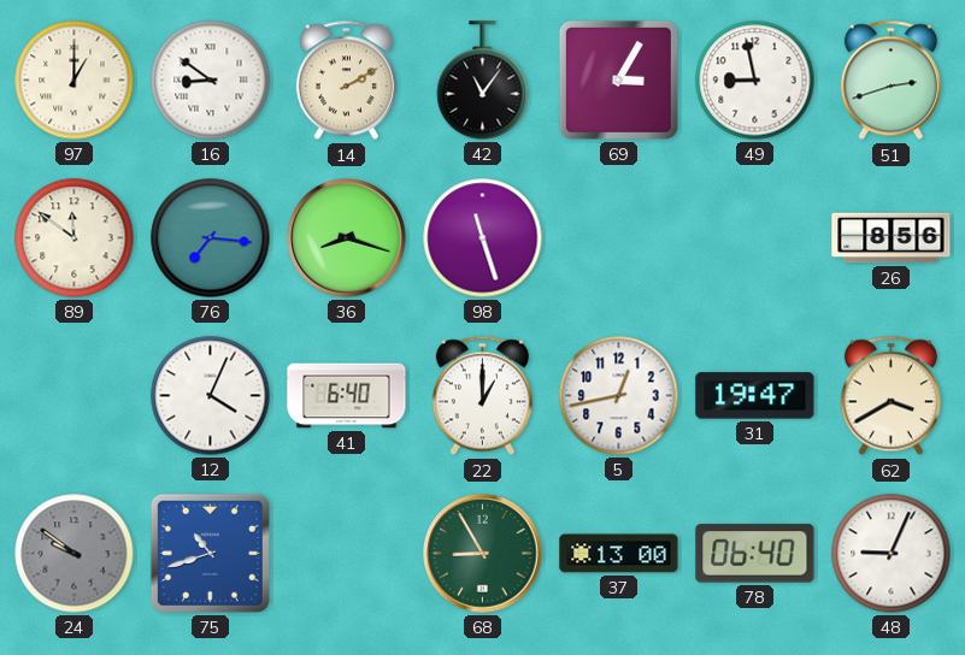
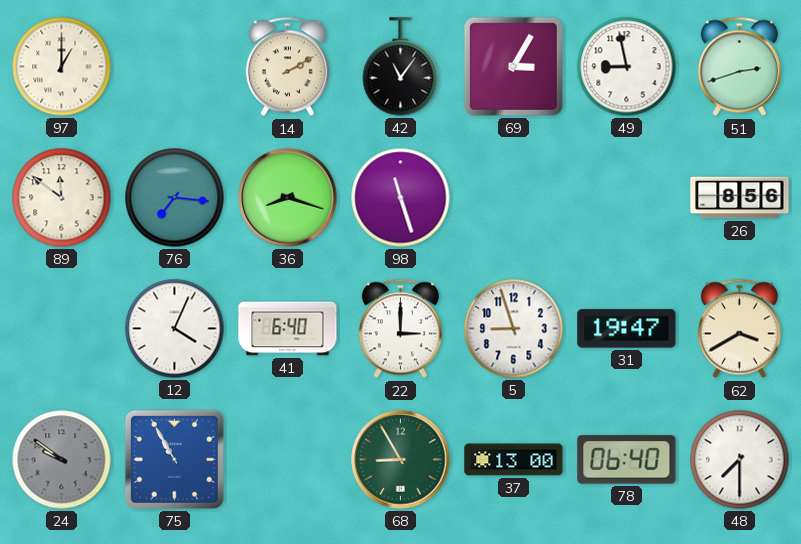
16: 8:51 -> none (211, 81)
22: 1:00 -> 3:00 (400, 329)
5: 12:43 -> 8:57 (514, 329)
75: 10:42 -> 10:55 (174, 459)
48: 9:04 -> 7:30 (740, 460)
